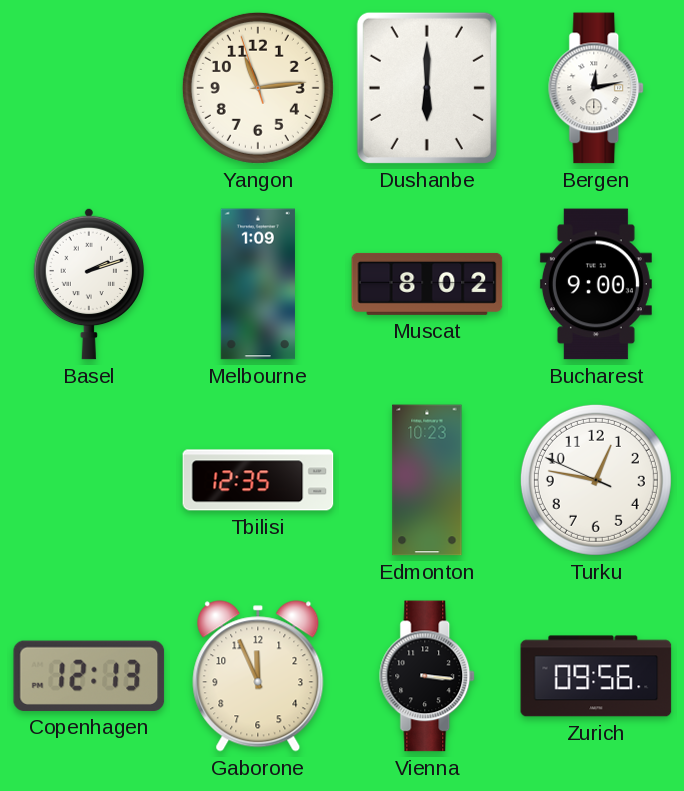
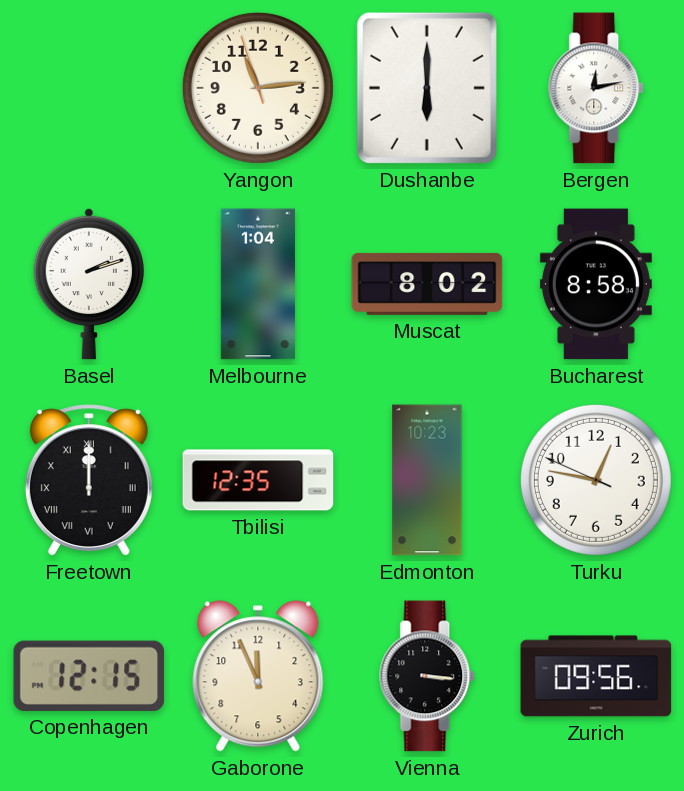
Melbourne: 1:09 -> 1:04 (258, 284)
Bucharest: 9:00 -> 8:58 (596, 284)
Freetown: none -> 12:00 (89, 480)
Copenhagen: 12:13 -> 12:15 (89, 676)
